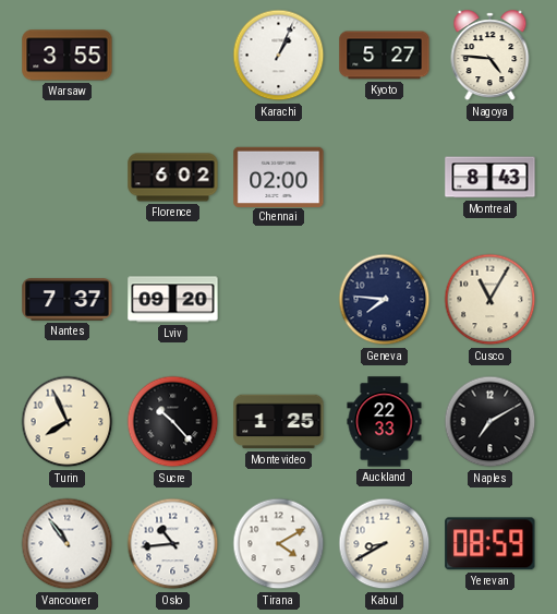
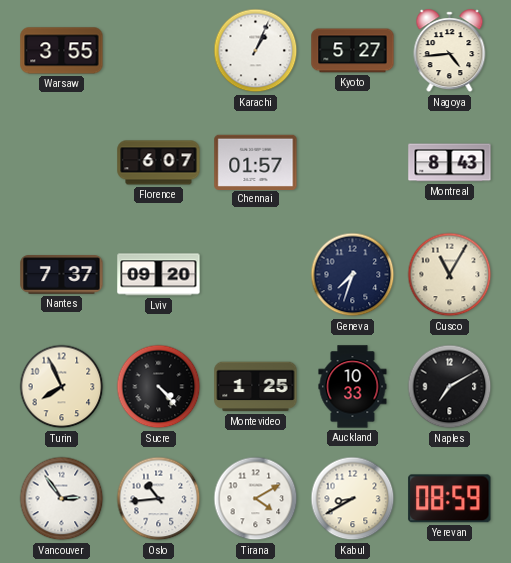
Nagoya: 4:46 -> 4:44 (450, 51)
Florence: 6:02 -> 6:07 (159, 163)
Chennai: 02:00 -> 01:57 (256, 162)
Geneva: 7:46 -> 7:33 (353, 275)
Sucre: 10:23 -> 4:23 (159, 387)
Auckland: 22:33 -> 10:33 (353, 387)
Vancouver: 10:54 -> 2:54 (62, 499)
